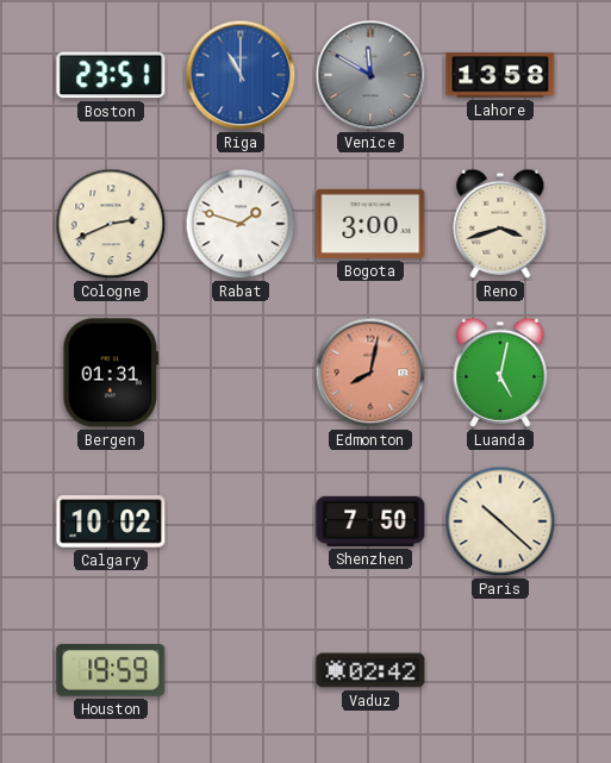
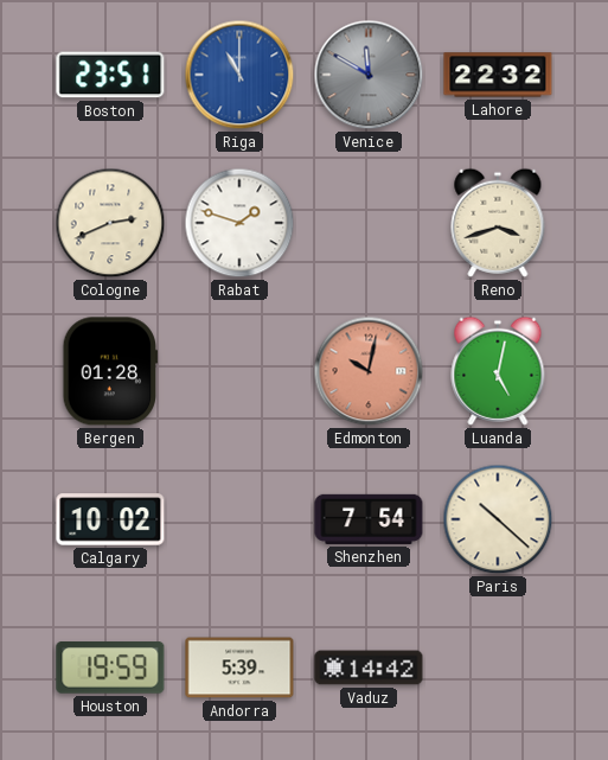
Lahore: 13:58 -> 22:32 (498, 75)
Bogota: 3:00 -> none (370, 224)
Bergen: 01:31 -> 01:28 (109, 371)
Edmonton: 8:02 -> 10:02 (369, 371)
Shenzhen: 7:50 -> 7:54 (369, 519)
Andorra: none -> 5:39 (239, 668)
Vaduz: 02:42 -> 14:42 (369, 668)
